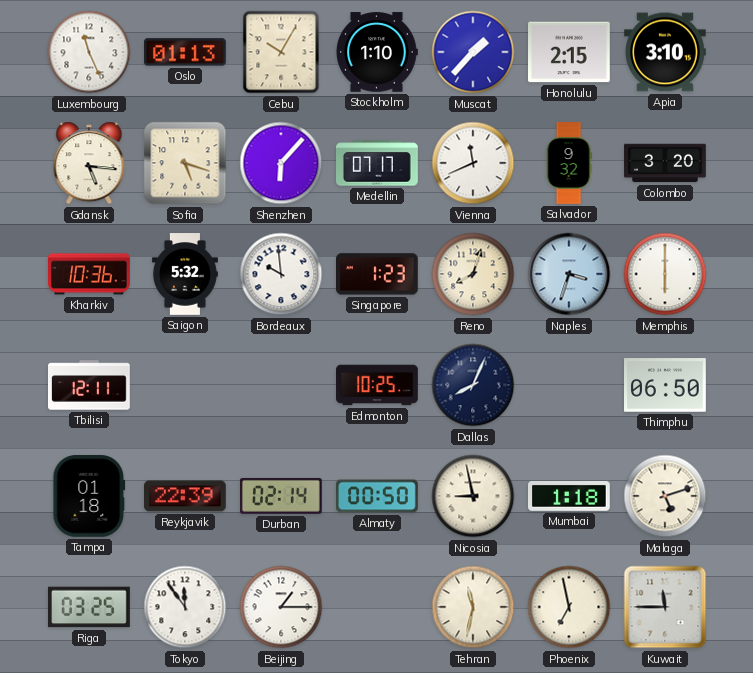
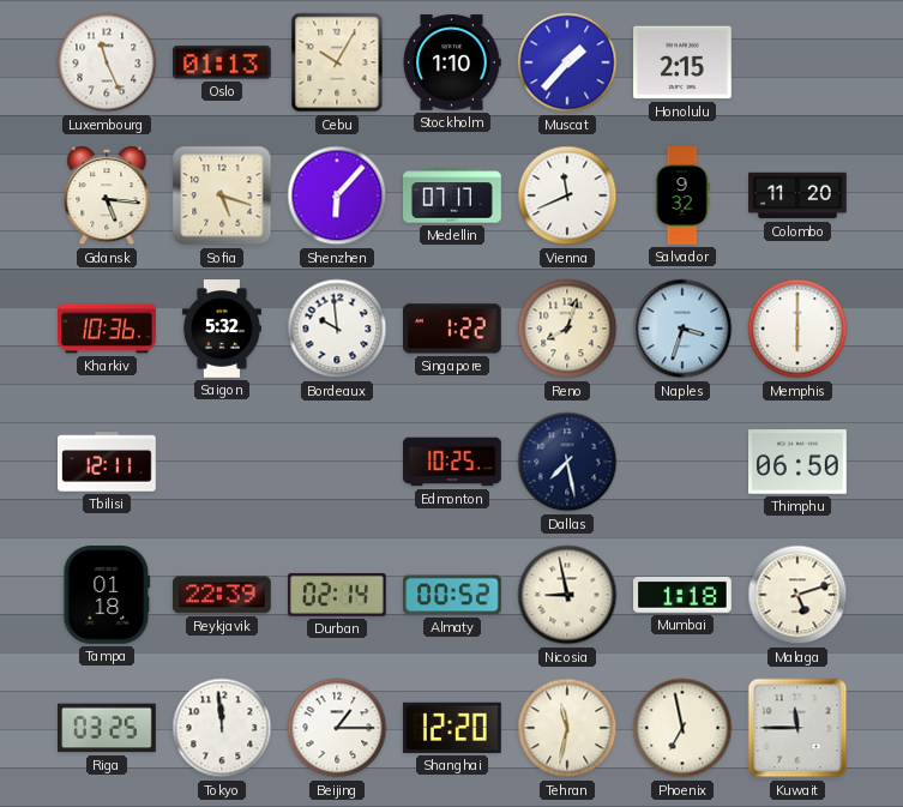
Apia: 3:10 -> none (666, 52)
Colombo: 3:20 -> 11:20 (797, 195)
Singapore: 1:23 -> 1:22 (453, 329)
Dallas: 8:04 -> 7:28 (567, 462)
Almaty: 00:50 -> 00:52 (453, 595)
Tokyo: 11:54 -> 11:59 (222, 728)
Shanghai: none -> 12:20 (452, 728)
